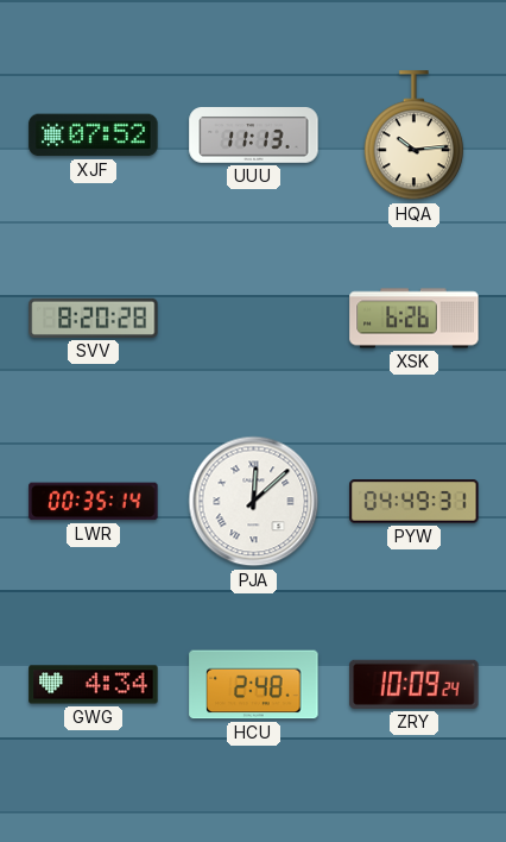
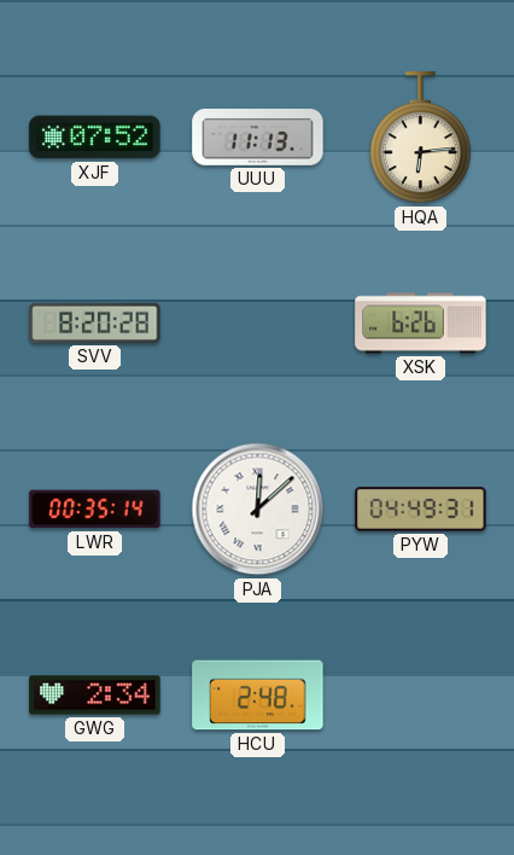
HQA: 10:14 -> 6:14 (420, 138)
GWG: 4:34 -> 2:34 (95, 696)
ZRY: 10:09 -> none (415, 684)
